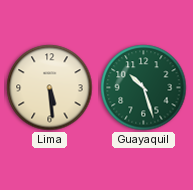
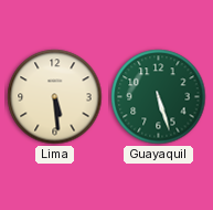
Guayaquil: 10:27 -> 5:27 (159, 97)
